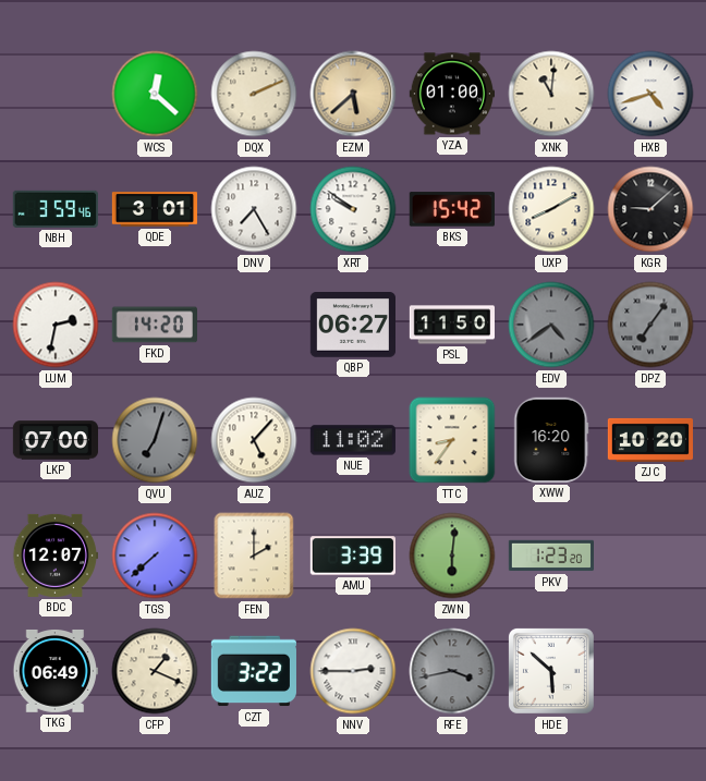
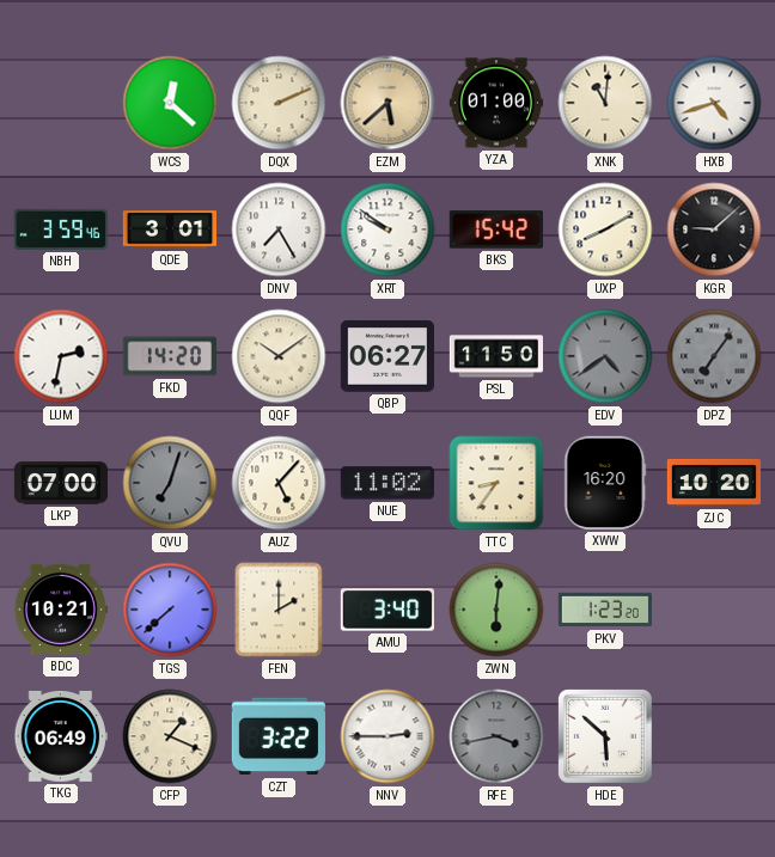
QQF: none -> 10:09 (279, 356)
BDC: 12:07 -> 10:21 (60, 610)
AMU: 3:39 -> 3:40 (386, 610)
